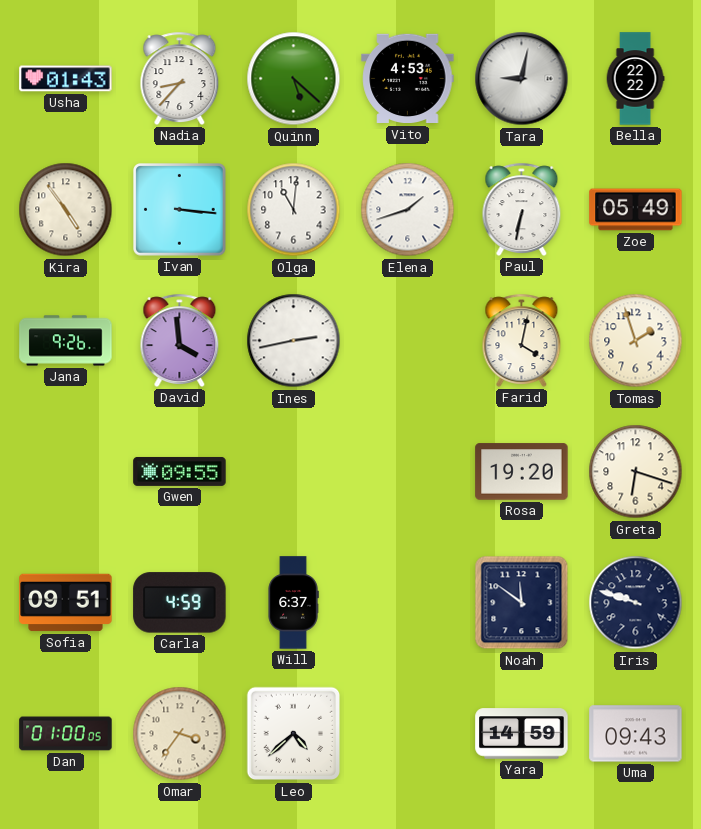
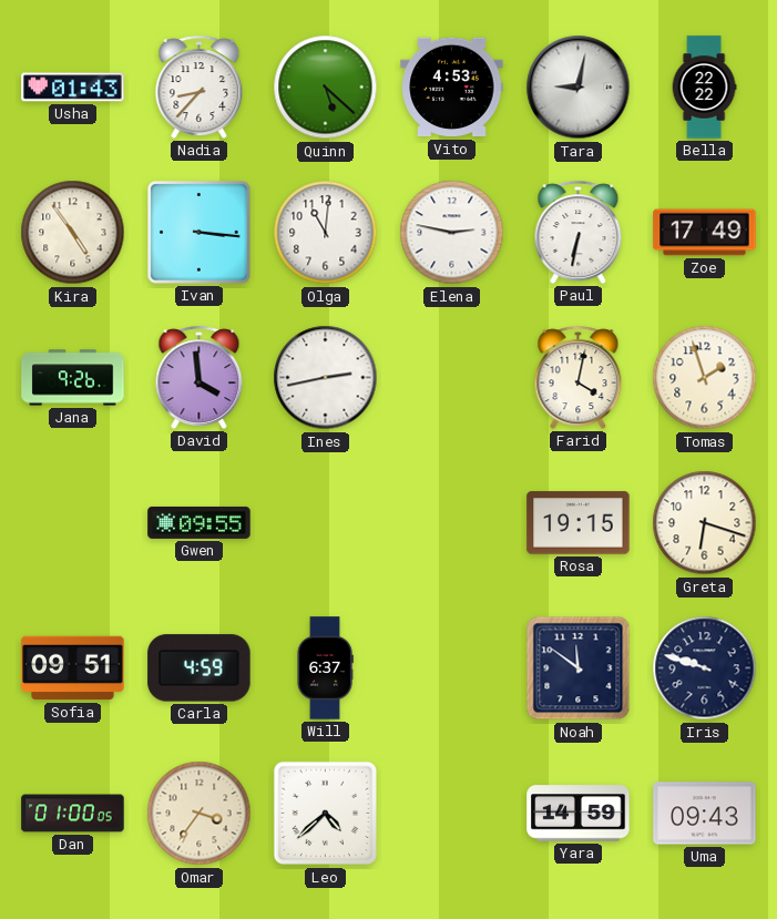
Elena: 1:42 -> 2:47 (452, 233)
Zoe: 05:49 -> 17:49 (705, 233)
Rosa: 19:20 -> 19:15 (579, 523)
